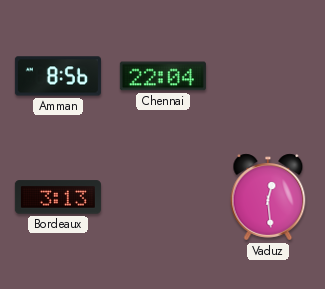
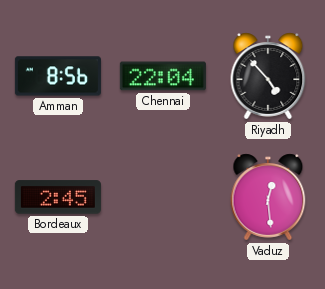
Riyadh: none -> 4:53 (268, 76)
Bordeaux: 3:13 -> 2:45 (58, 197)
